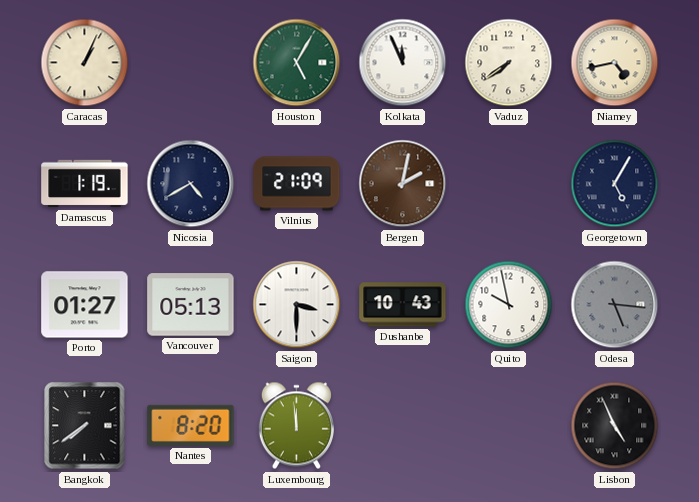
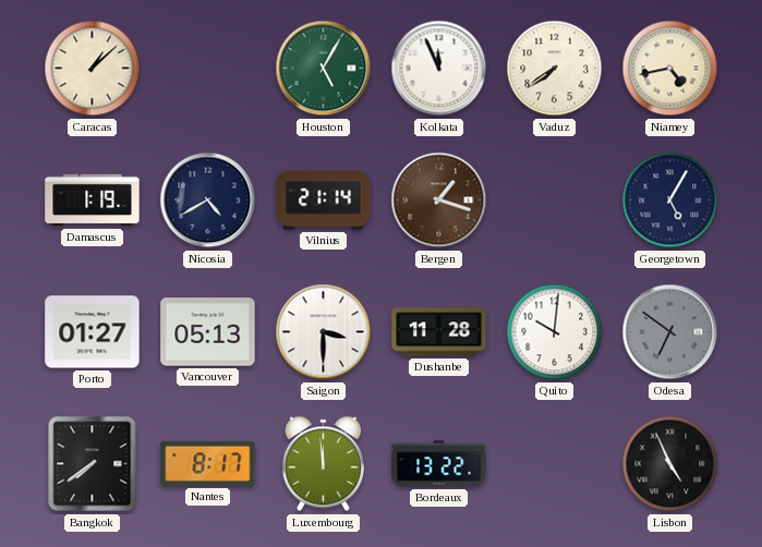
Caracas: 1:04 -> 1:08 (93, 69)
Vilnius: 21:09 -> 21:14 (324, 200)
Bergen: 2:02 -> 1:18 (439, 200)
Dushanbe: 10:43 -> 11:28 (439, 332)
Quito: 9:58 -> 10:01 (555, 332)
Odesa: 5:16 -> 6:51 (670, 332)
Nantes: 8:20 -> 8:17 (208, 463)
Bordeaux: none -> 13:22 (439, 464)
